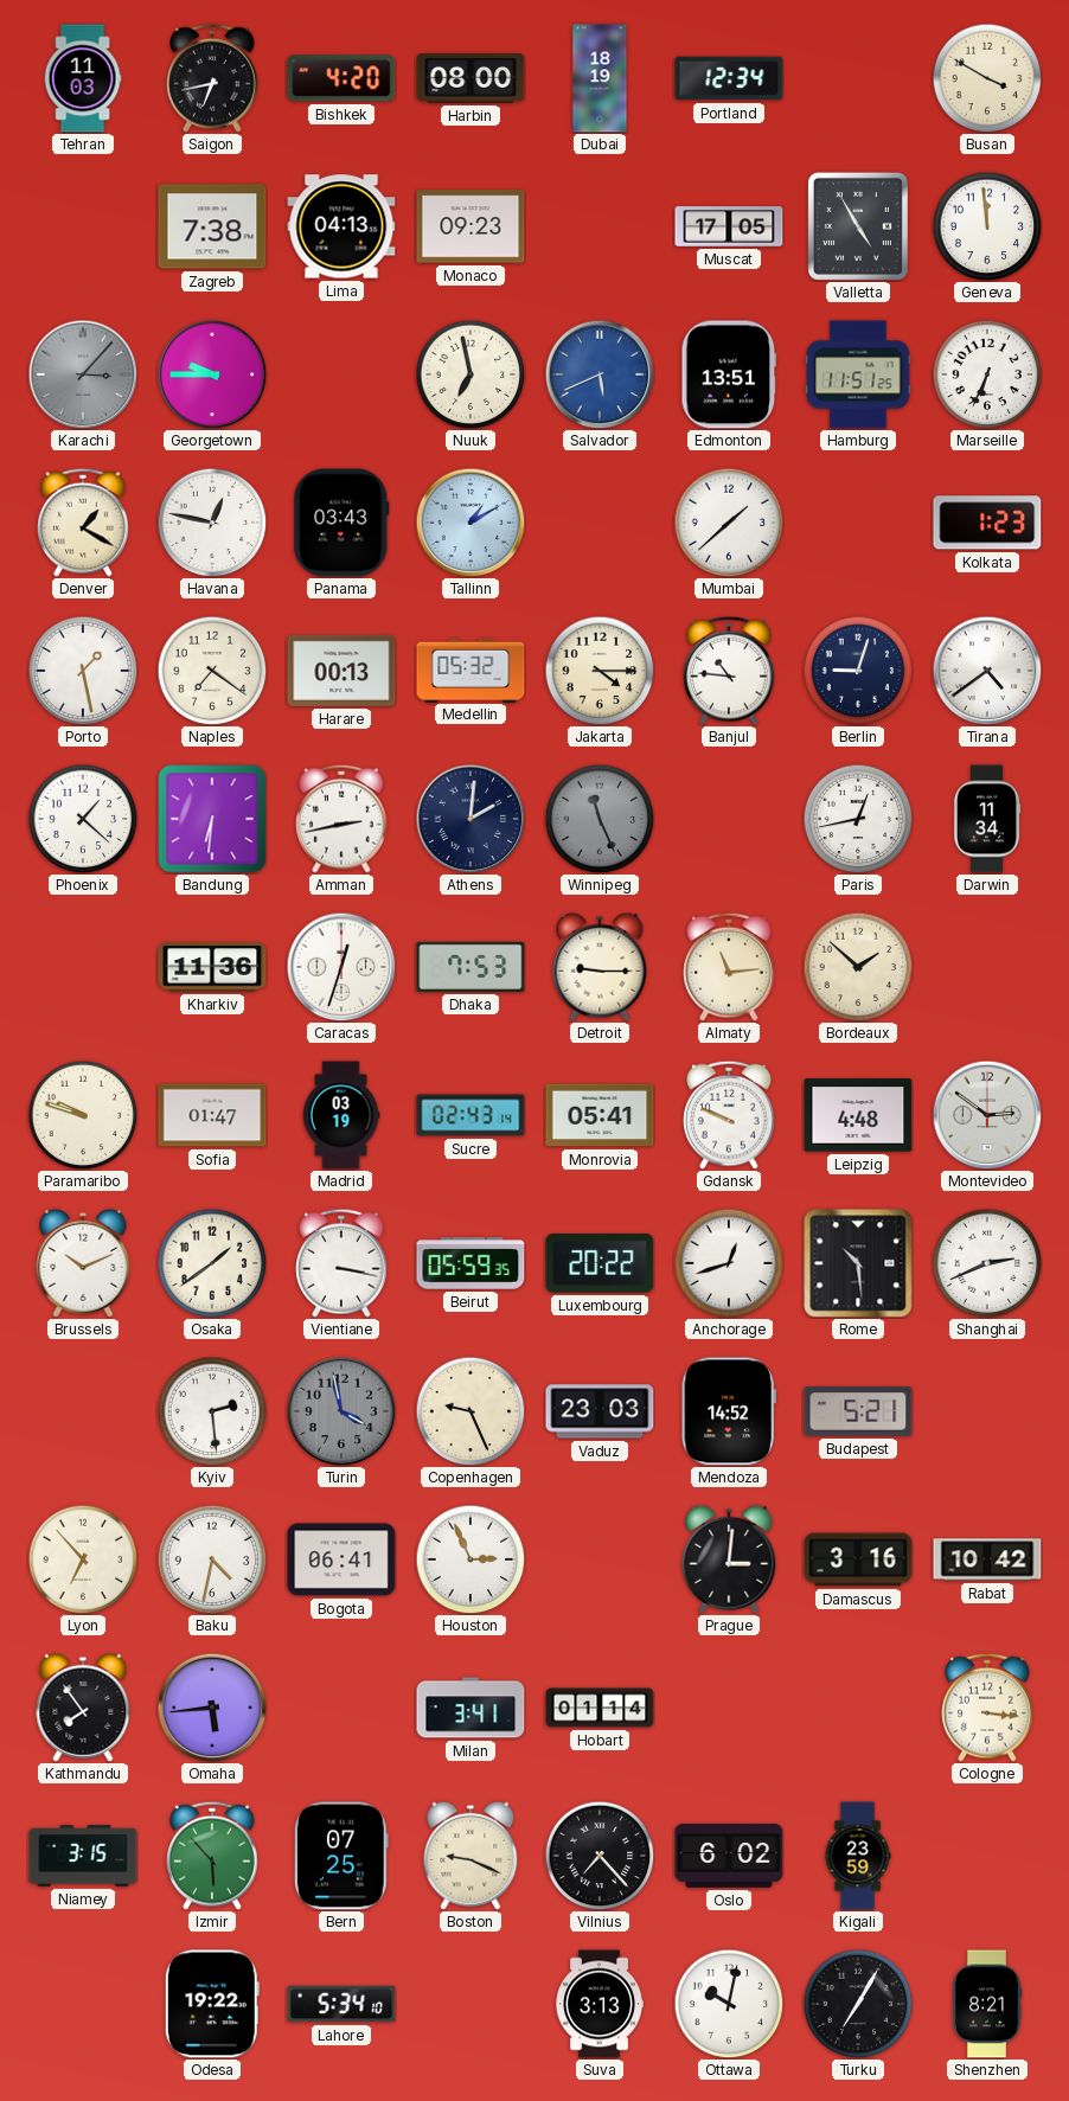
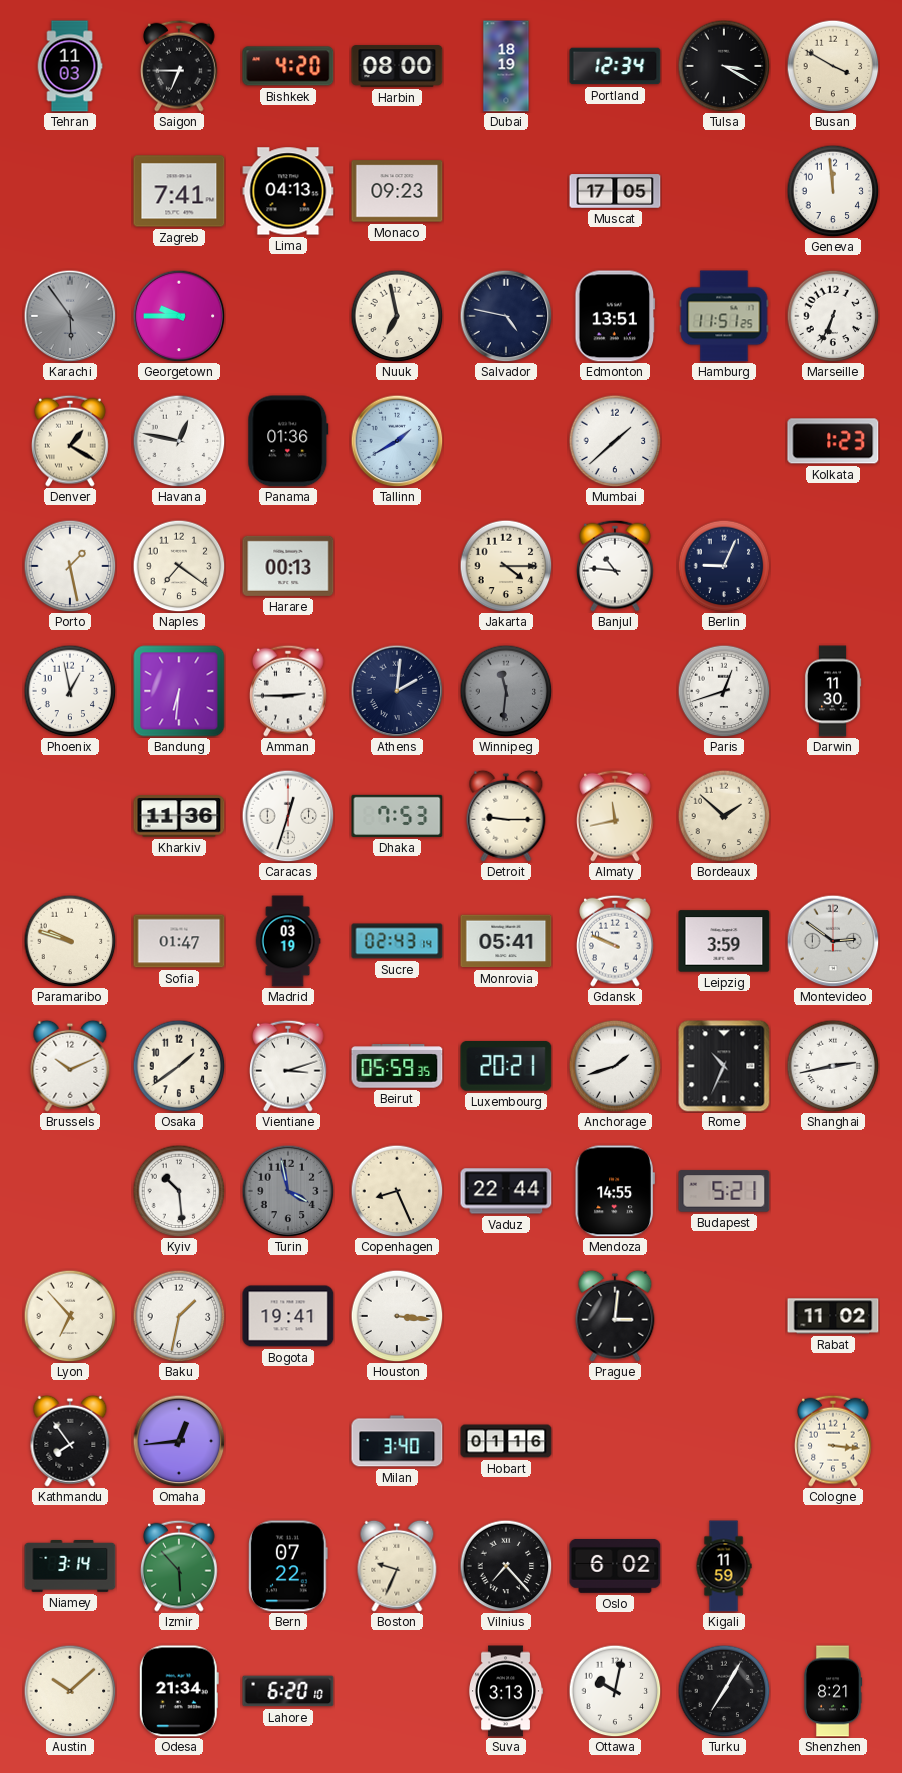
Saigon: 6:43 -> 6:45 (180, 66)
Tulsa: none -> 3:20 (724, 66)
Zagreb: 7:38 -> 7:41 (179, 191)
Valletta: 4:55 -> none (858, 226)
Karachi: 3:07 -> 5:54 (70, 316)
Salvador: 5:41 -> 4:47 (506, 316)
Salvador dial: blue -> navy (506, 316)
Panama: 03:43 -> 01:36 (288, 441)
Tallinn: 1:10 -> 1:40 (397, 441)
Medellin: 05:32 -> none (471, 670)
Berlin: 9:03 -> 9:04 (724, 566)
Tirana: 4:39 -> none (987, 671)
Phoenix: 1:22 -> 12:58 (70, 691)
Amman: 2:43 -> 2:45 (289, 691)
Winnipeg: 11:26 -> 11:31 (506, 691)
Paris: 12:43 -> 12:42 (724, 691)
Darwin: 11:34 -> 11:30 (833, 691)
Almaty: 11:14 -> 11:43 (616, 816)
Leipzig: 4:48 -> 3:59 (724, 941)
Vientiane: 3:17 -> 3:12 (289, 1066)
Luxembourg: 20:22 -> 20:21 (506, 1066)
Anchorage: 12:42 -> 1:42 (615, 1066)
Rome: 10:29 -> 10:34 (724, 1066)
Shanghai: 2:41 -> 2:43 (833, 1066)
Kyiv: 2:29 -> 10:29 (179, 1191)
Copenhagen: 9:26 -> 8:26 (397, 1191)
Vaduz: 23:03 -> 22:44 (506, 1191)
Mendoza: 14:52 -> 14:55 (615, 1191)
Baku: 4:32 -> 1:32 (179, 1316)
Bogota: 06:41 -> 19:41 (288, 1316)
Houston: 2:56 -> 3:16 (397, 1316)
Damascus: 3:16 -> none (858, 1559)
Rabat: 10:42 -> 11:02 (833, 1316)
Omaha: 5:44 -> 12:44 (179, 1441)
Milan: 3:41 -> 3:40 (397, 1441)
Hobart: 01:14 -> 01:16 (506, 1441)
Niamey: 3:15 -> 3:14 (70, 1566)
Bern: 07:25 -> 07:22 (289, 1566)
Boston: 9:19 -> 9:34 (397, 1566)
Kigali: 23:59 -> 11:59 (724, 1566)
Austin: none -> 10:08 (70, 1691)
Odesa: 19:22 -> 21:34 (179, 1691)
Lahore: 5:34 -> 6:20 (288, 1691)
